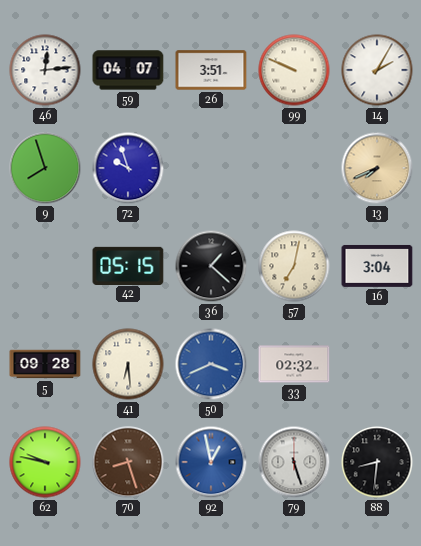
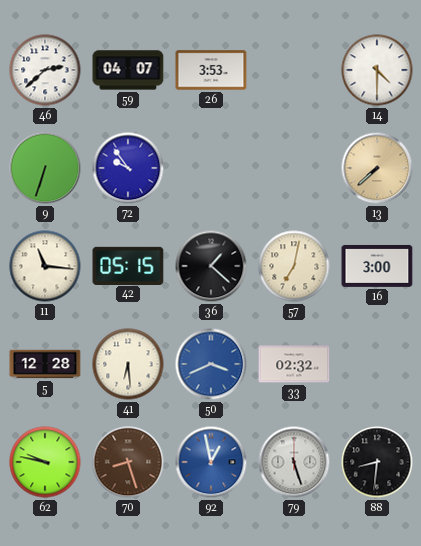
46: 12:14 -> 2:38 (45, 70)
26: 3:51 -> 3:53 (211, 70)
99: 9:49 -> none (294, 70)
14: 2:05 -> 4:30 (377, 70)
9: 7:57 -> 6:33 (45, 168)
72: 9:57 -> 9:54 (128, 168)
13: 7:41 -> 7:38 (377, 168)
11: none -> 11:16 (45, 266)
16: 3:04 -> 3:00 (377, 266)
5: 09:28 -> 12:28 (45, 364)
